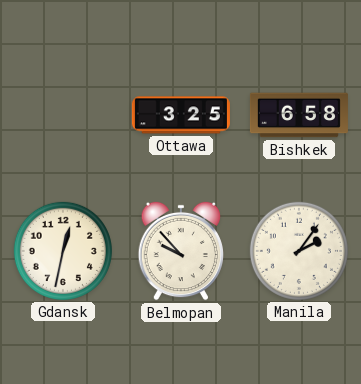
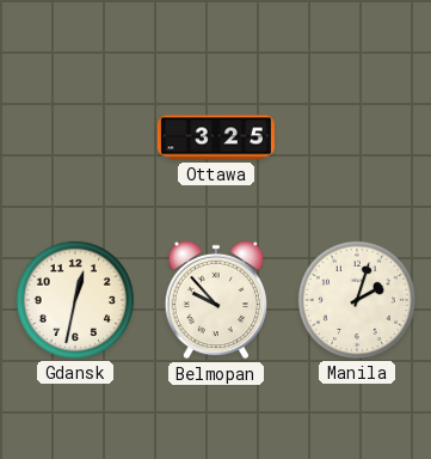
Bishkek: 6:58 -> none (299, 115)
Manila: 2:06 -> 2:03 (357, 300)
